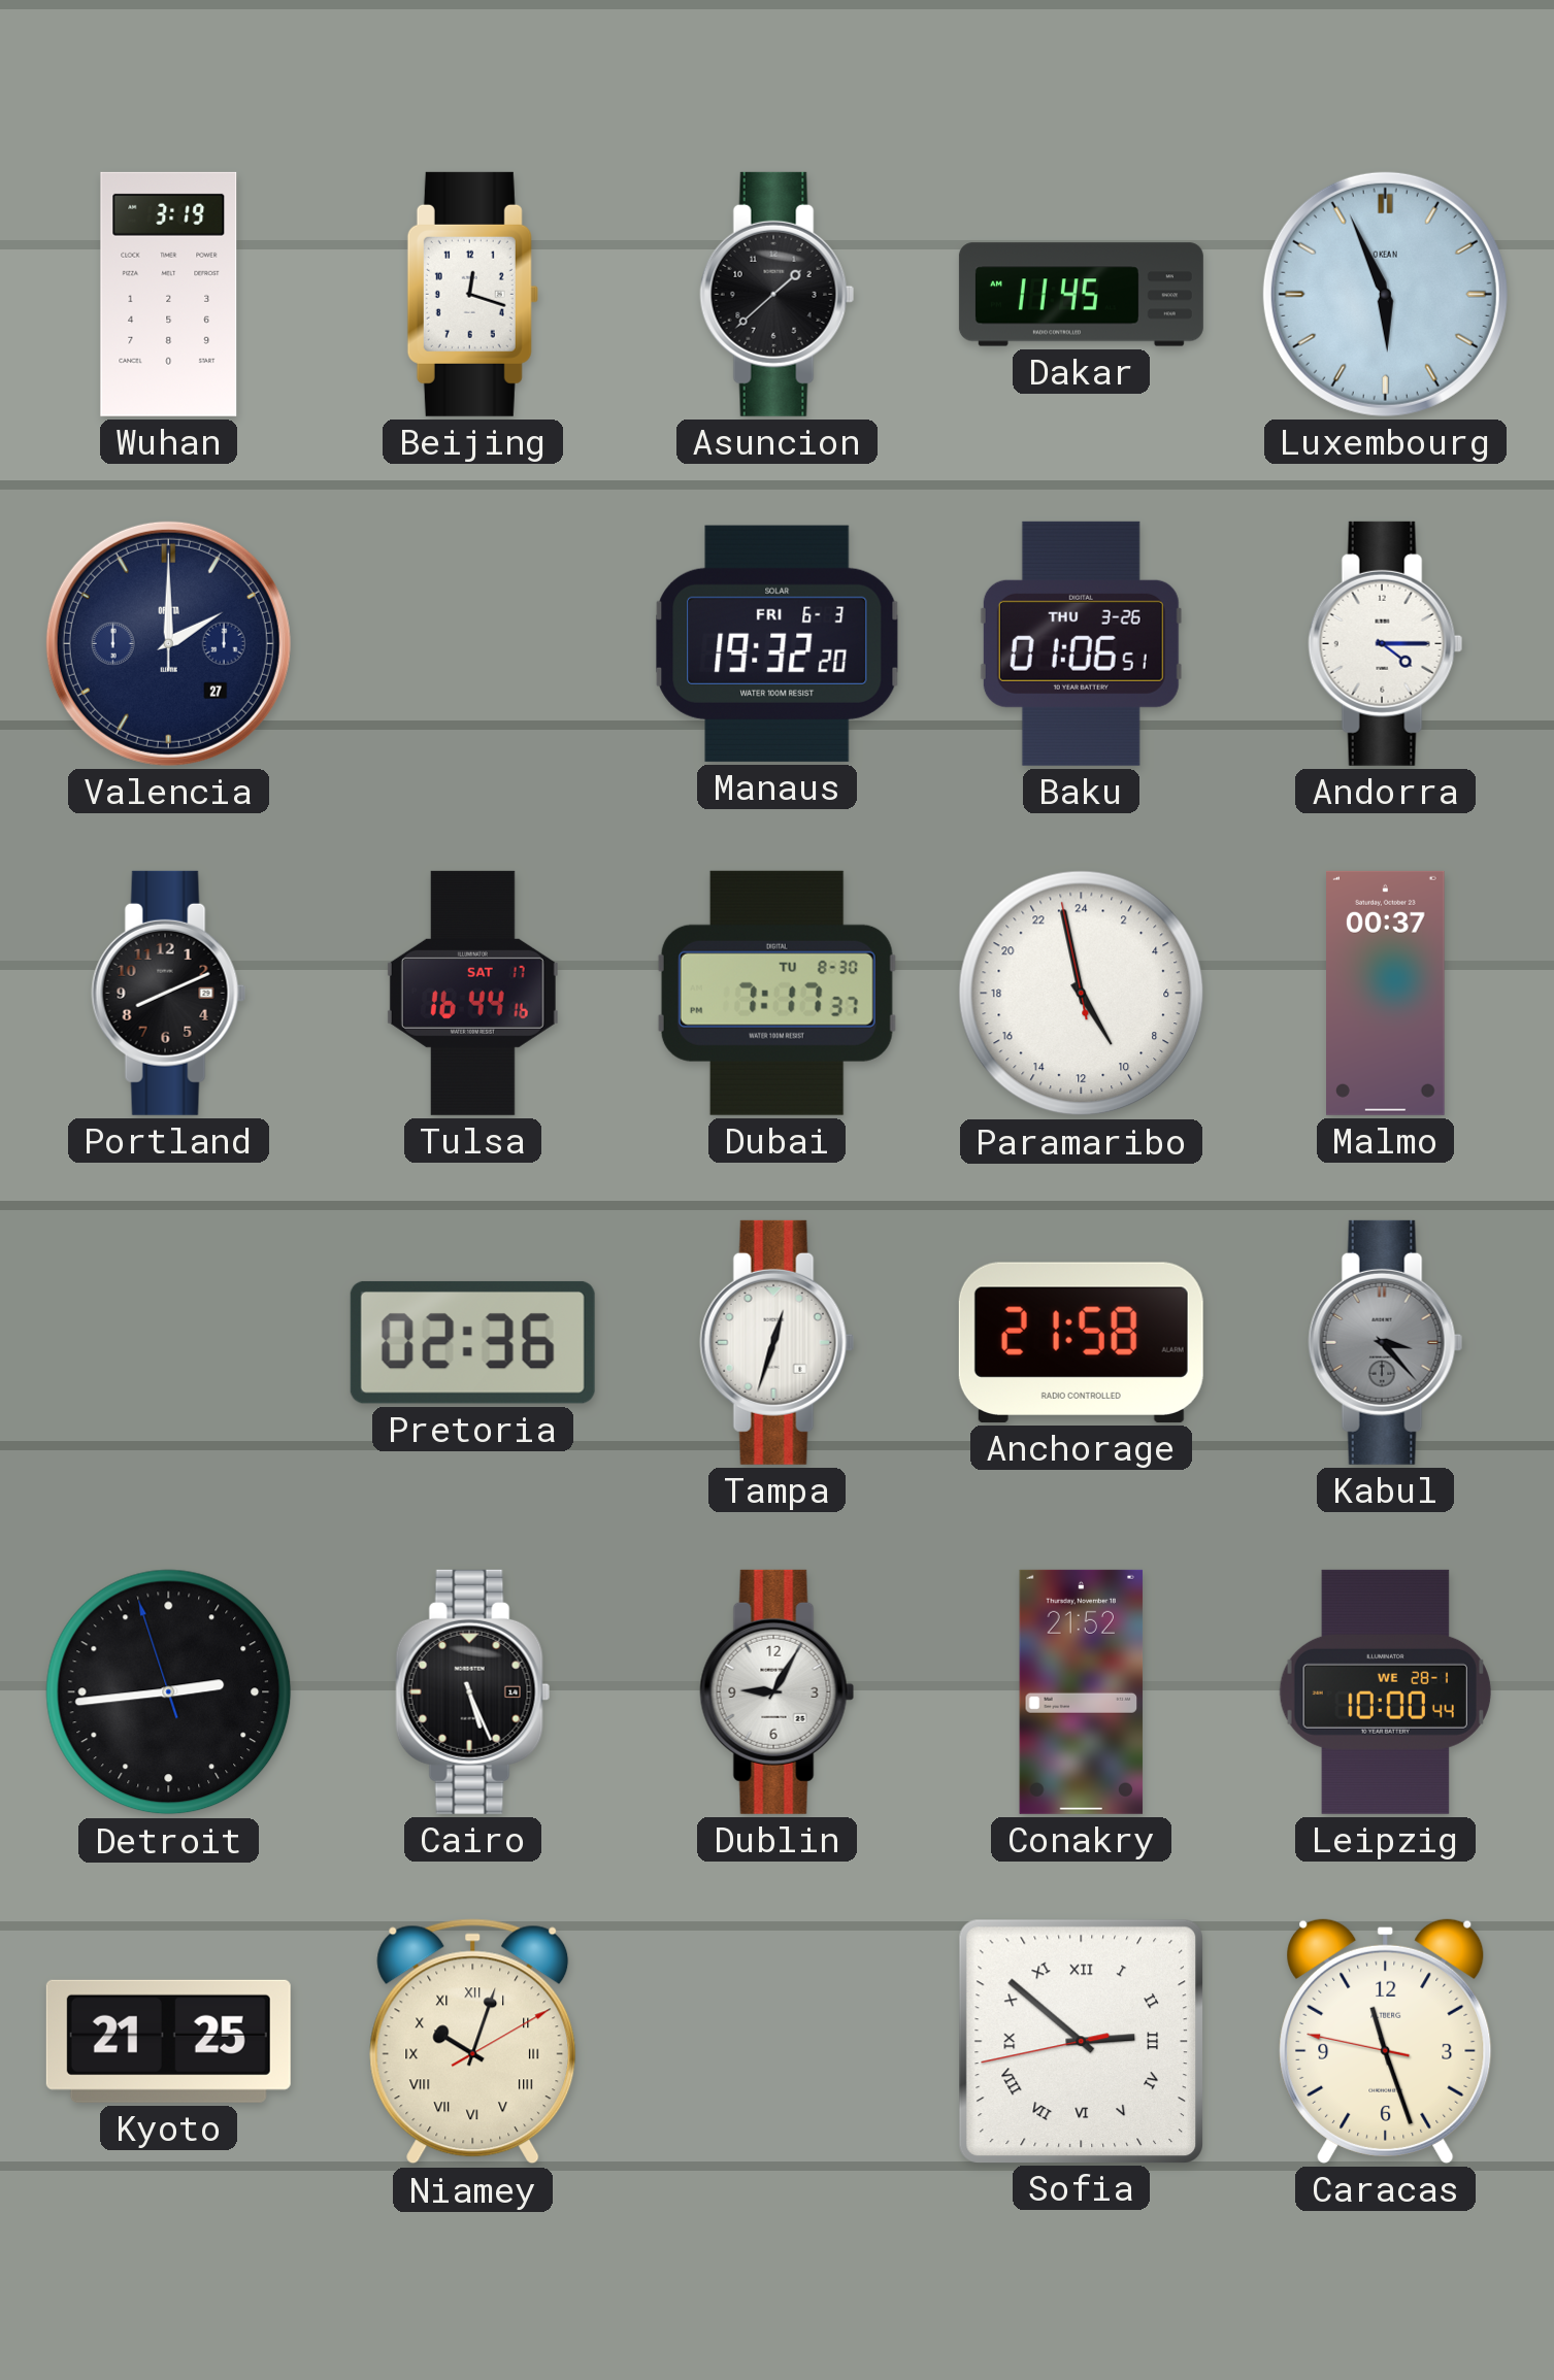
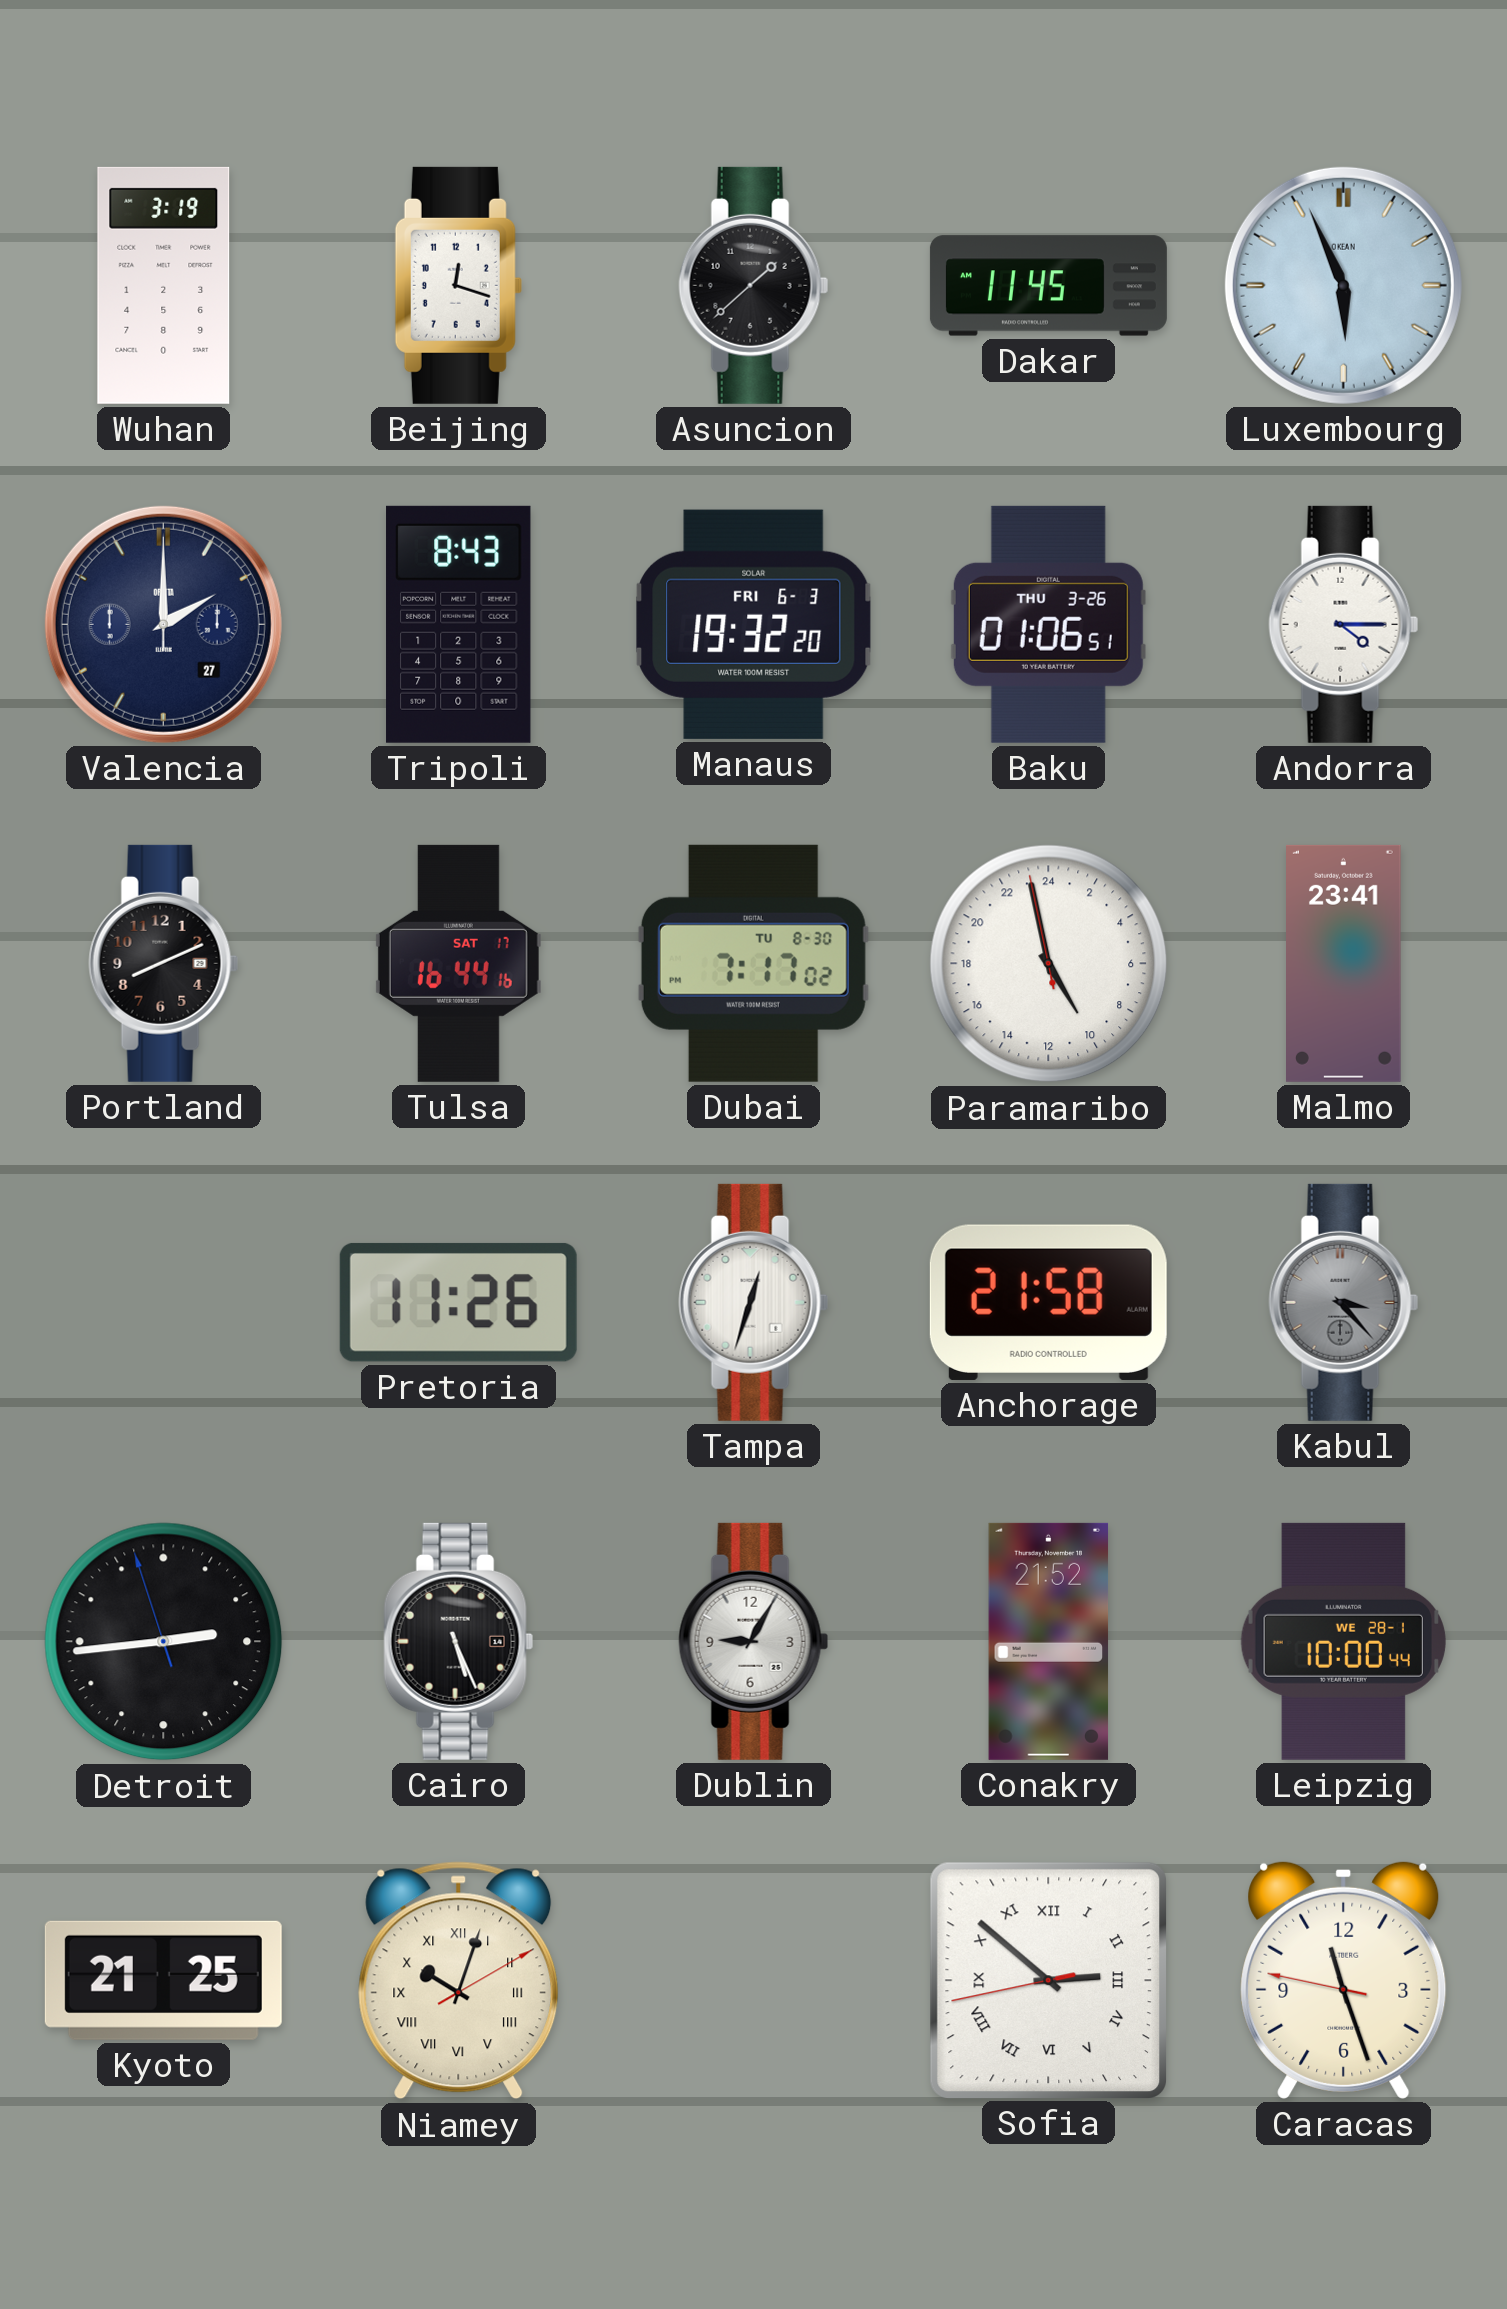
Tripoli: none -> 8:43 (459, 624)
Dubai: 7:17:37 -> 7:17:02 (753, 963)
Malmo: 00:37 -> 23:41 (1344, 963)
Pretoria: 02:36 -> 11:26 (458, 1302)
